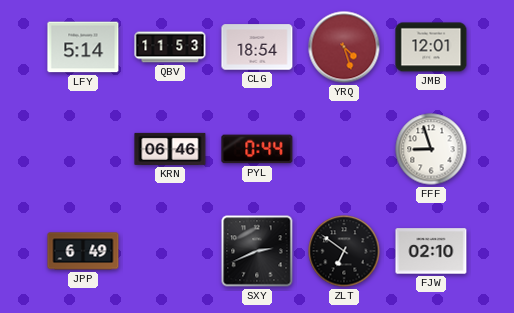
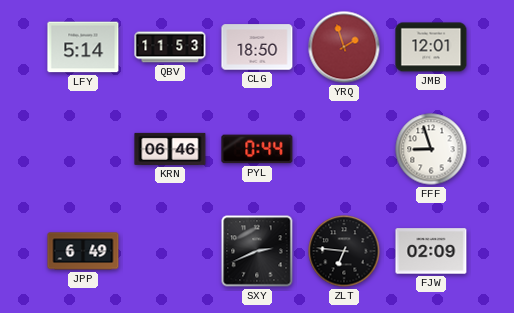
CLG: 18:54 -> 18:50 (257, 47)
YRQ: 4:27 -> 1:57 (344, 47)
ZLT: 6:51 -> 6:46 (344, 251)
FJW: 02:10 -> 02:09 (431, 251)
